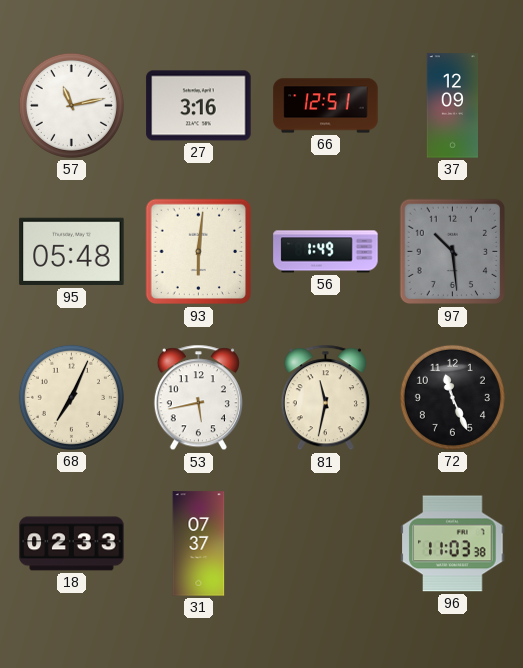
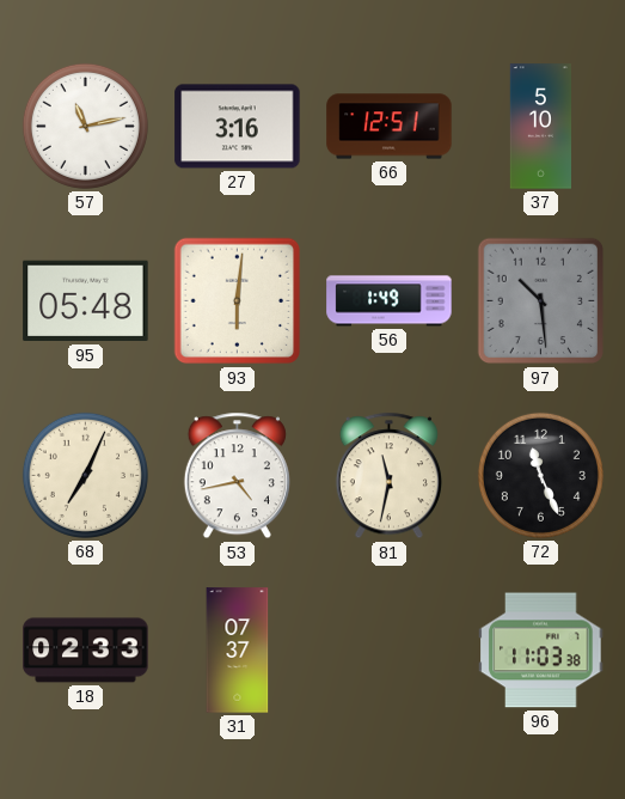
37: 12:09 -> 5:10 (540, 127)
53: 5:43 -> 4:43 (237, 476)
